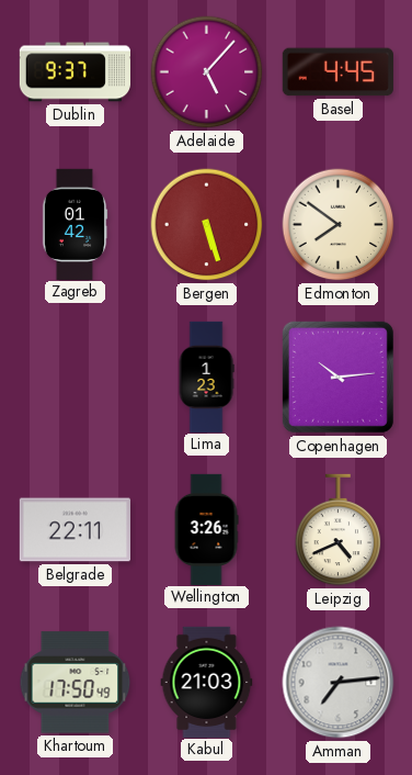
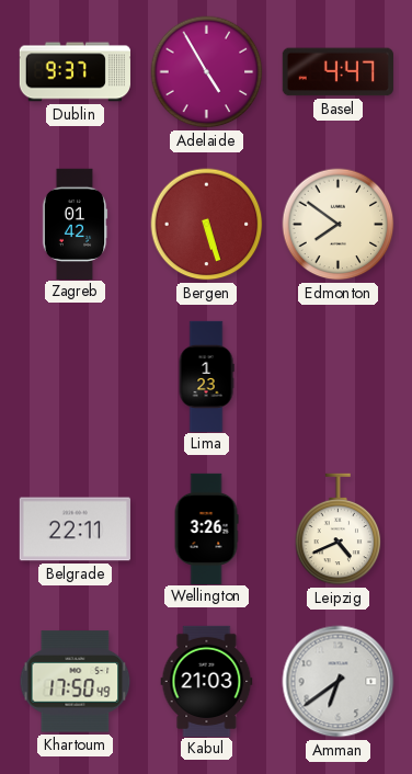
Adelaide: 5:07 -> 4:55 (207, 72)
Basel: 4:45 -> 4:47 (337, 72)
Copenhagen: 10:14 -> none (337, 377)
Amman: 7:14 -> 6:39 (339, 682)
